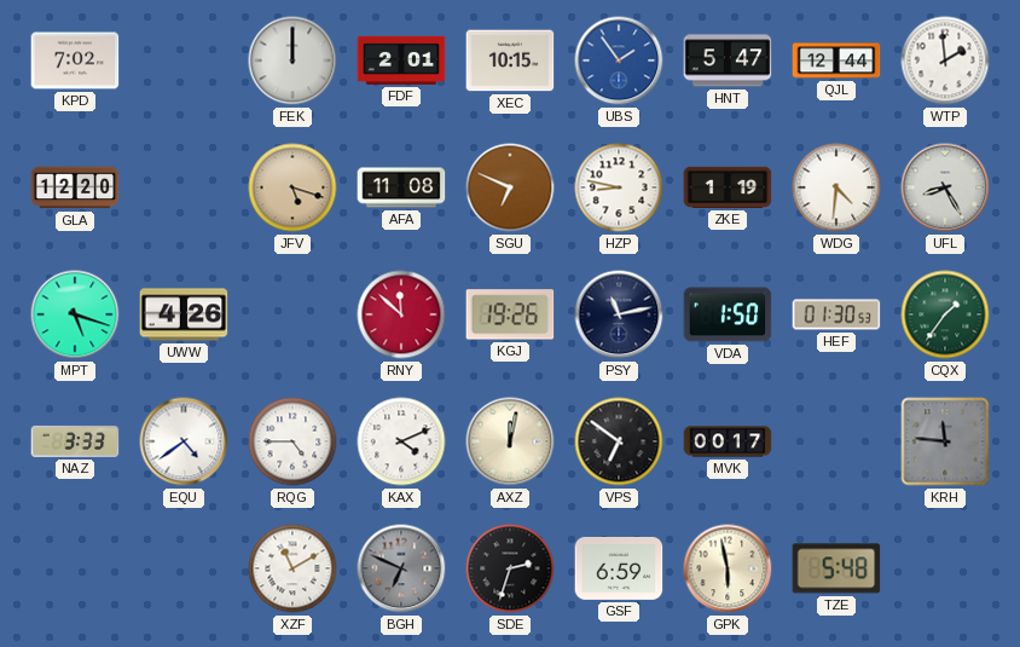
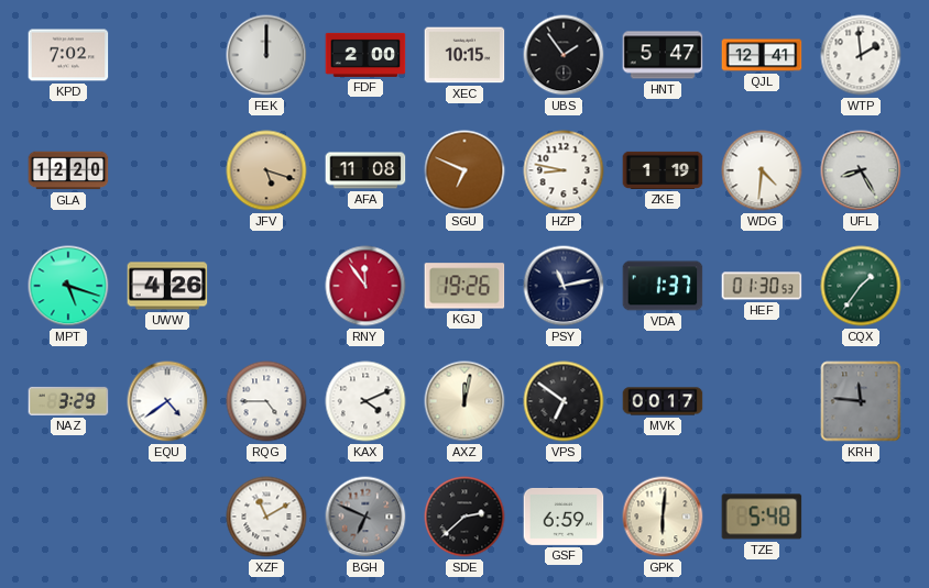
FDF: 2:01 -> 2:00 (365, 55)
UBS dial: blue -> black (564, 55)
QJL: 12:44 -> 12:41 (762, 55)
RNY: 11:52 -> 11:54 (365, 286)
VDA: 1:50 -> 1:37 (663, 286)
NAZ: 3:33 -> 3:29 (68, 401)
SDE: 2:33 -> 2:38 (465, 517)
GPK: 5:58 -> 6:01 (663, 517)
